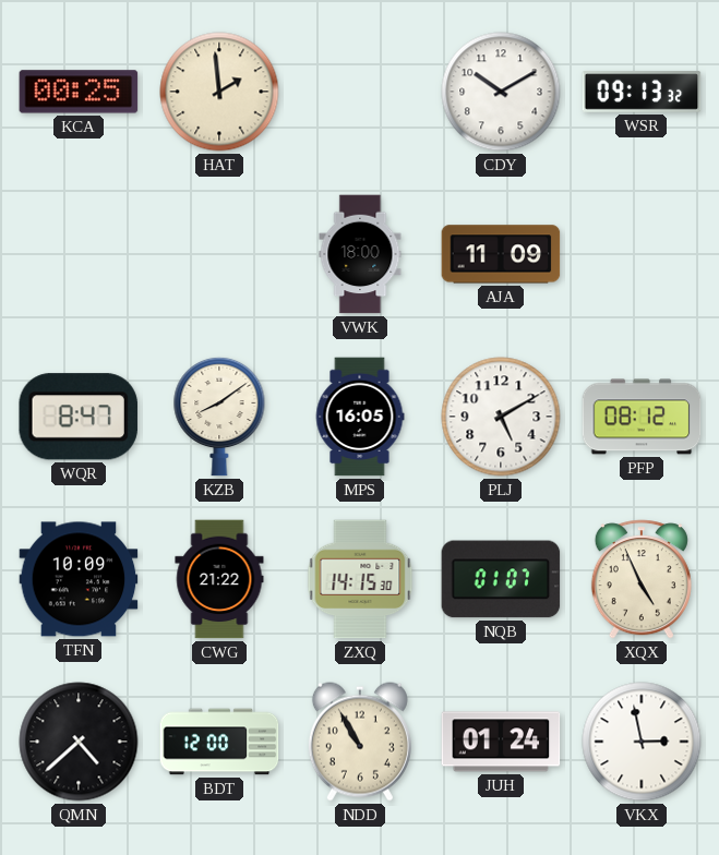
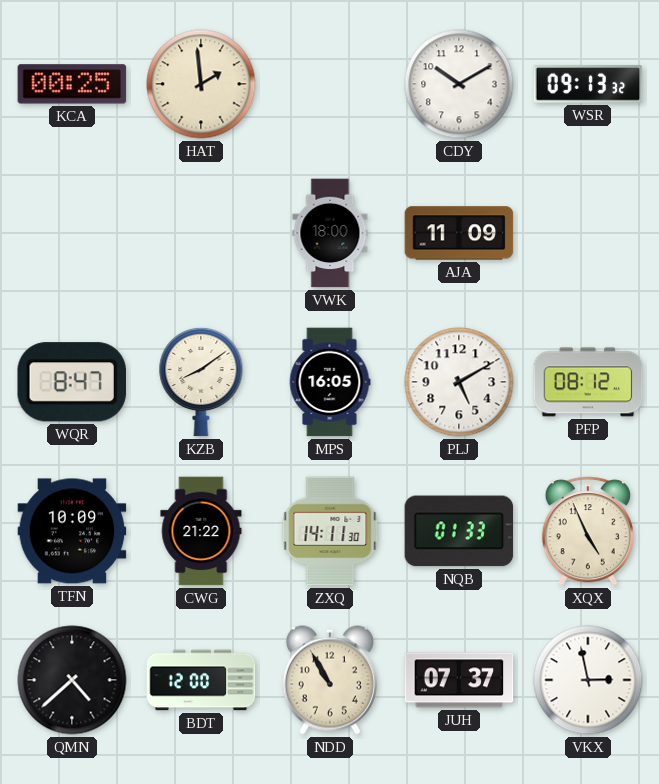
ZXQ: 14:15 -> 14:11 (330, 531)
NQB: 01:07 -> 01:33 (459, 531)
JUH: 01:24 -> 07:37 (459, 680)
